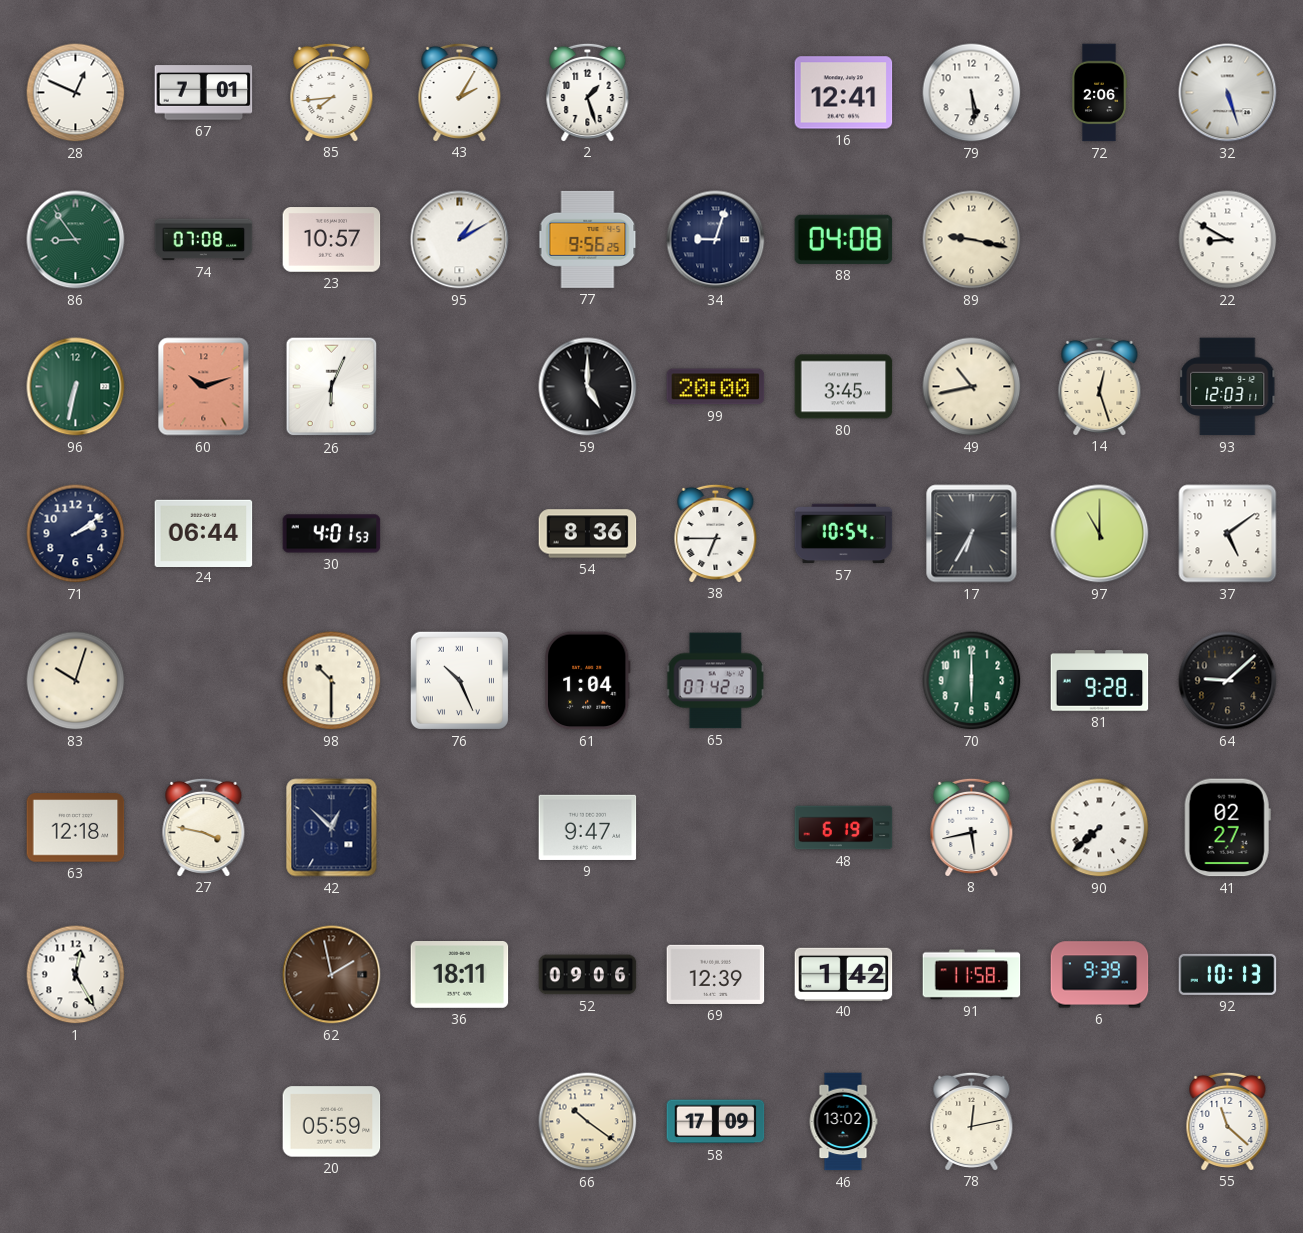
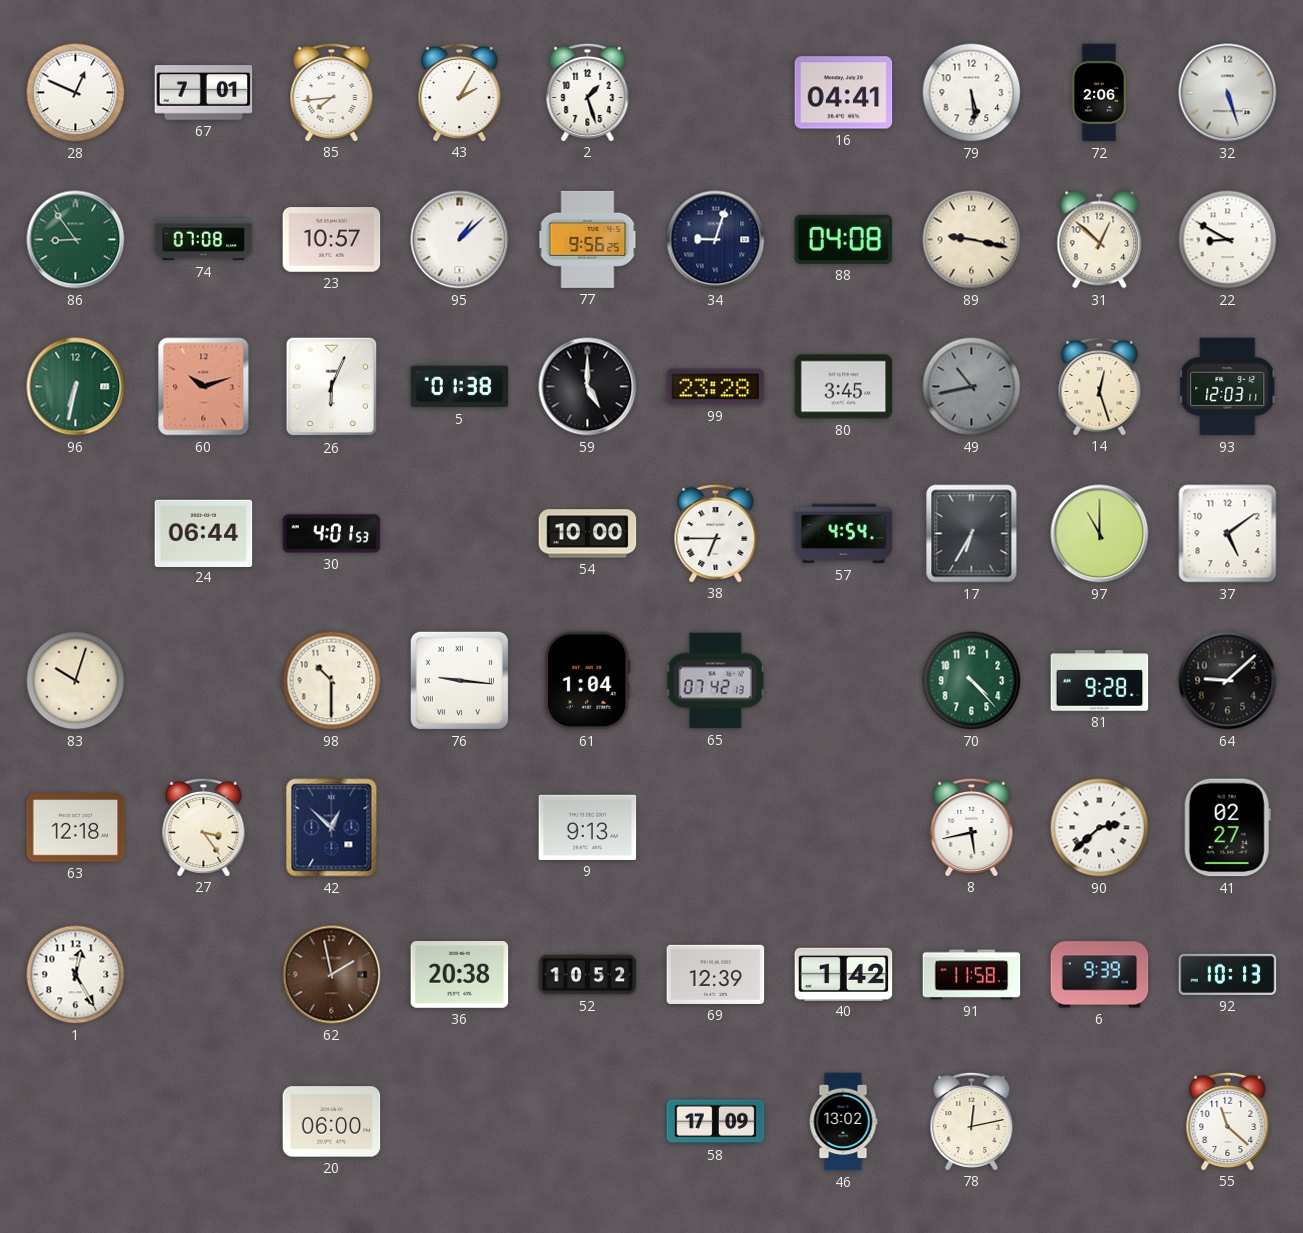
16: 12:41 -> 04:41 (844, 93)
95: 1:10 -> 1:08 (460, 240)
31: none -> 12:52 (1100, 240)
5: none -> 01:38 (460, 387)
99: 20:00 -> 23:28 (716, 387)
49 dial: cream -> grey (972, 387)
71: 2:09 -> none (76, 534)
54: 8:36 -> 10:00 (588, 534)
57: 10:54 -> 4:54 (844, 534)
76: 10:26 -> 9:16 (459, 680)
70: 6:00 -> 4:23 (972, 681)
27: 3:47 -> 3:24 (204, 827)
9: 9:47 -> 9:13 (588, 827)
48: 6:19 -> none (844, 828)
90: 7:38 -> 2:38 (1100, 828)
36: 18:11 -> 20:38 (460, 975)
52: 09:06 -> 10:52 (588, 975)
20: 05:59 -> 06:00 (332, 1122)
66: 10:21 -> none (588, 1122)
